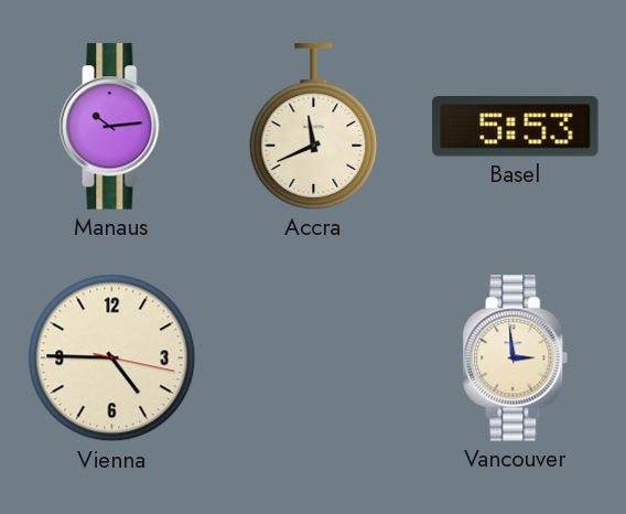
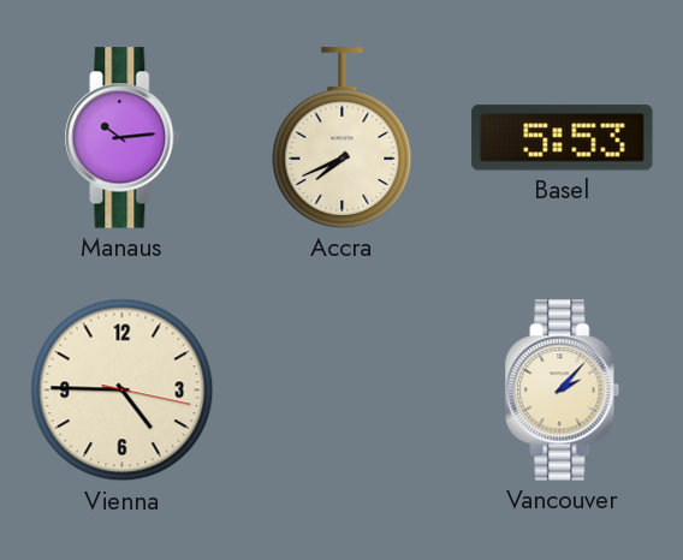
Accra: 11:41 -> 7:41 (343, 138)
Vancouver: 2:59 -> 2:07 (563, 391)
